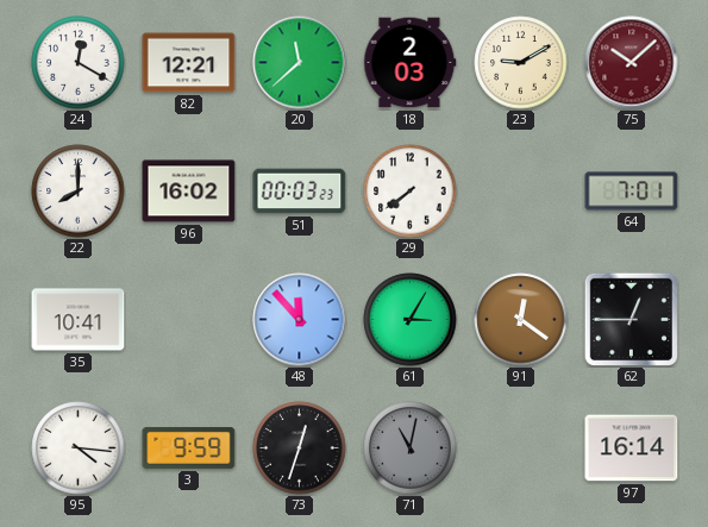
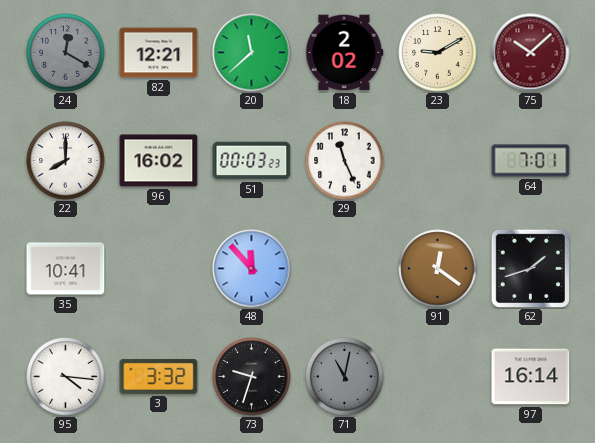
24 dial: white -> grey (66, 53)
18: 2:03 -> 2:02 (345, 53)
29: 7:39 -> 11:26 (345, 161)
61: 3:05 -> none (411, 320)
62: 12:45 -> 1:42 (530, 268)
3: 9:59 -> 3:32 (159, 376)
73: 12:33 -> 9:33 (252, 377)
